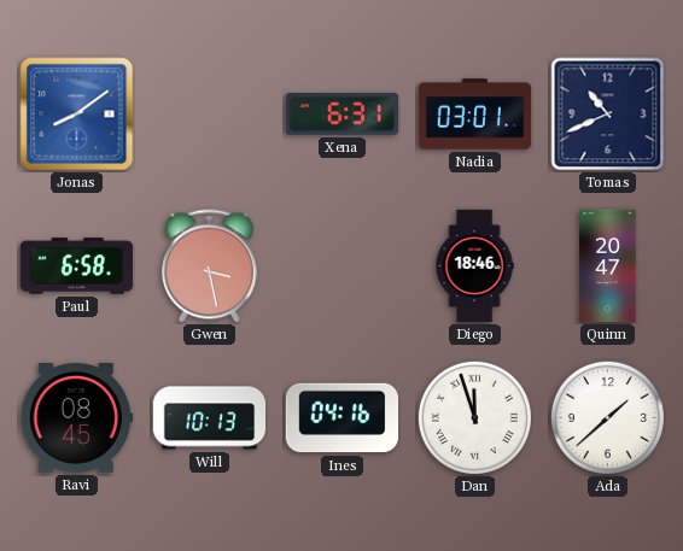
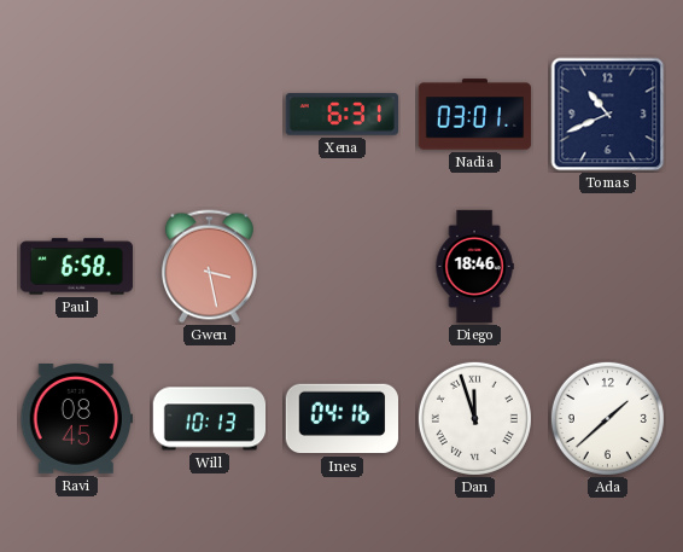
Jonas: 8:09 -> none (77, 115)
Quinn: 20:47 -> none (608, 266)
